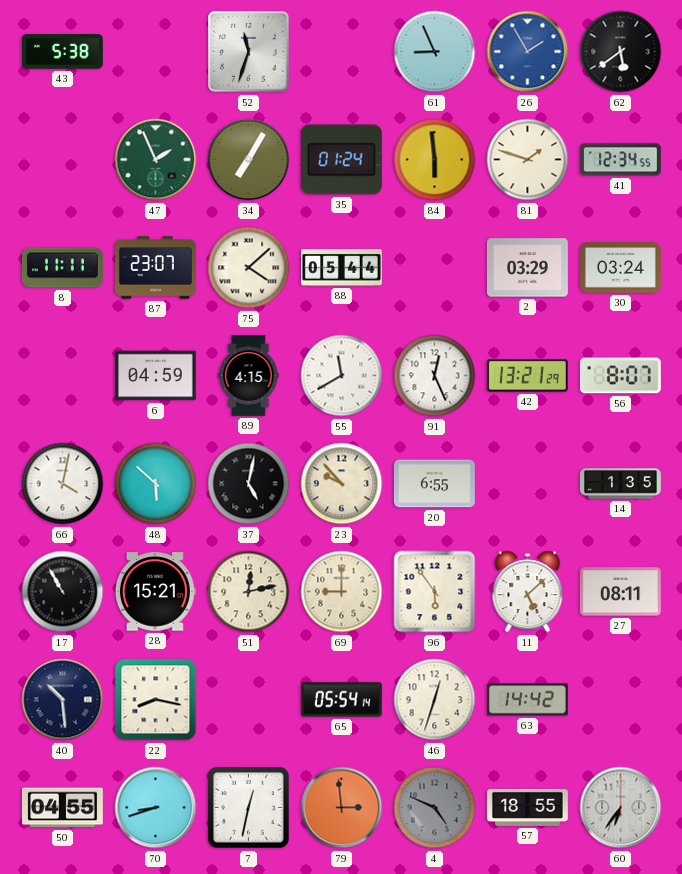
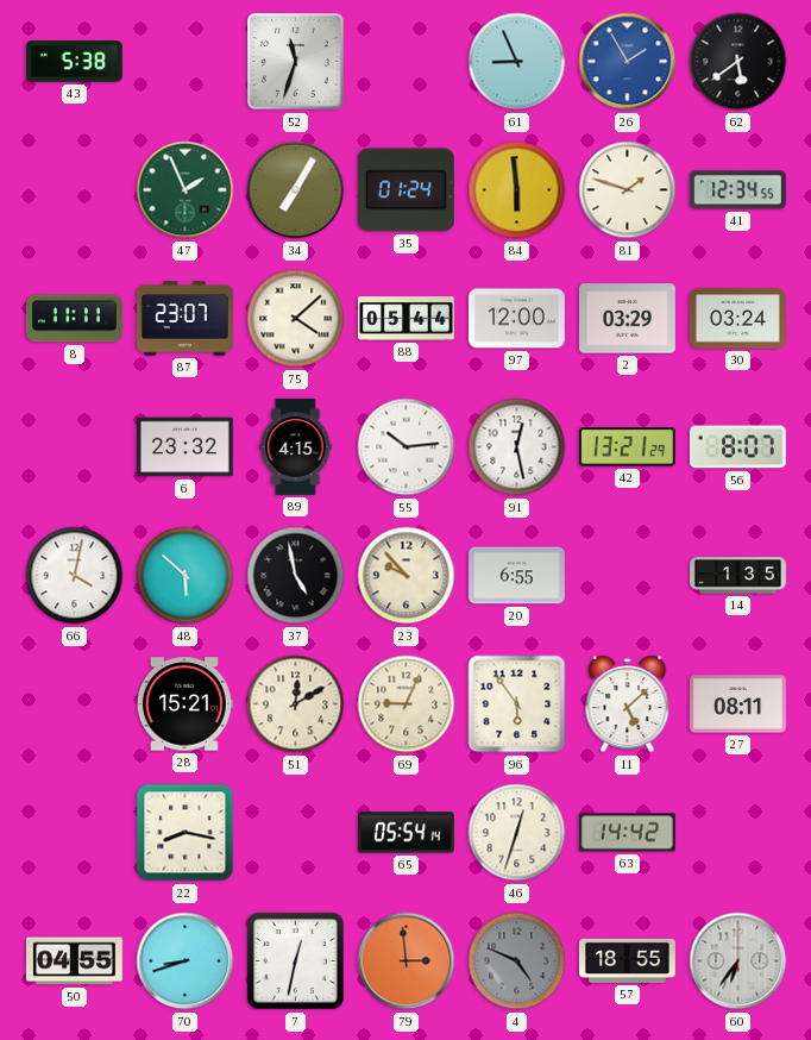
97: none -> 12:00 (517, 319)
6: 04:59 -> 23:32 (184, 447)
55: 11:40 -> 10:14 (407, 447)
91: 12:26 -> 12:28 (517, 447)
37: 5:02 -> 4:58 (296, 576)
17: 10:55 -> none (63, 592)
51: 12:13 -> 12:10 (296, 704)
69: 9:00 -> 9:04 (407, 704)
40: 10:29 -> none (63, 700)
